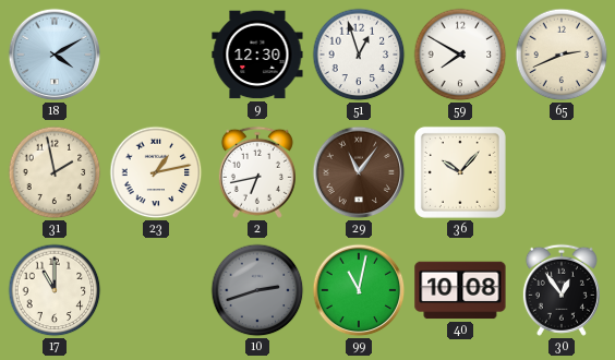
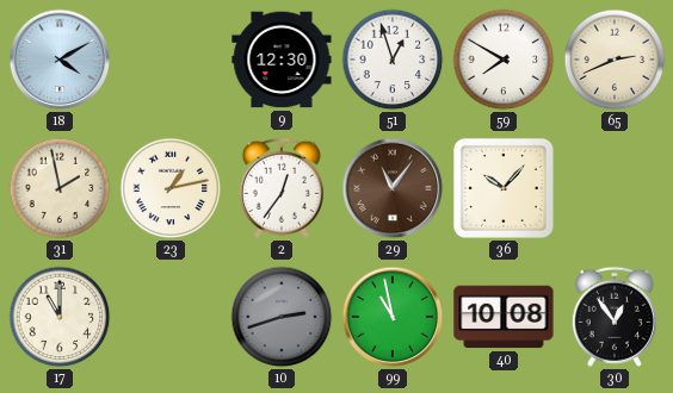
2: 6:43 -> 12:36 (282, 188)
99: 11:02 -> 10:58 (393, 317)
